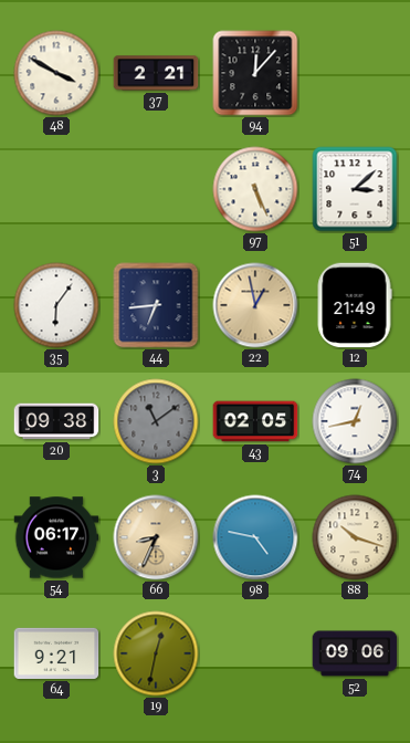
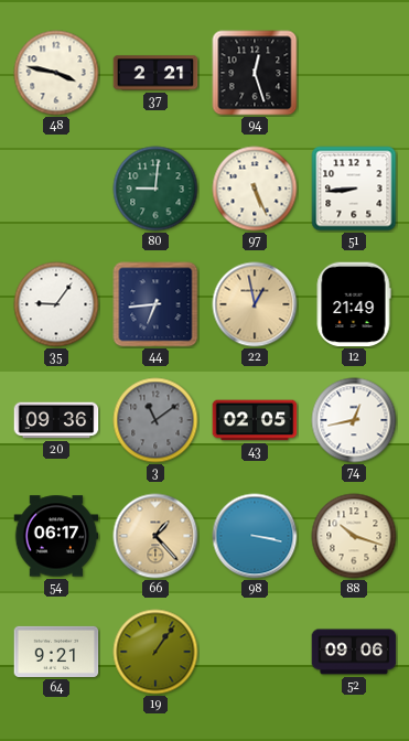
48: 3:50 -> 3:47 (56, 73)
94: 12:07 -> 12:27 (255, 73)
80: none -> 9:01 (155, 189)
51: 3:08 -> 8:44 (354, 189)
35: 6:06 -> 9:06 (56, 304)
20: 09:38 -> 09:36 (56, 420)
66: 8:34 -> 1:23 (155, 536)
98: 4:47 -> 3:17 (255, 536)
19: 12:32 -> 1:06 (155, 652)
